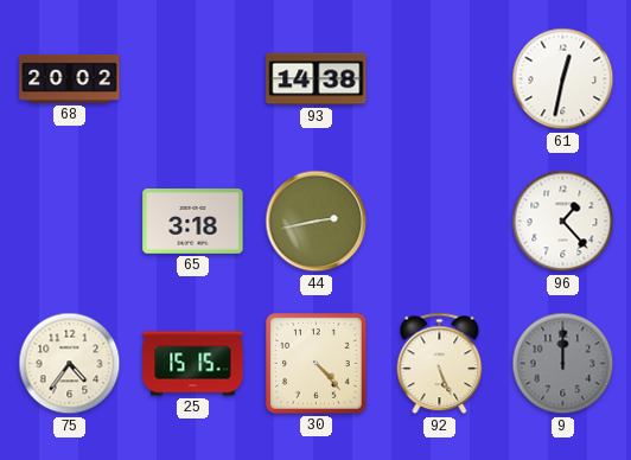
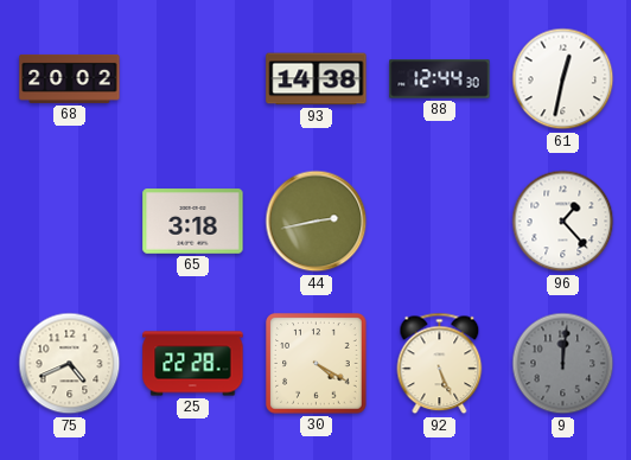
88: none -> 12:44 (440, 79)
75: 4:36 -> 4:41 (70, 364)
25: 15:15 -> 22:28 (193, 364)
30: 4:23 -> 4:20 (317, 364)
9: 12:00 -> 12:01 (563, 364)
